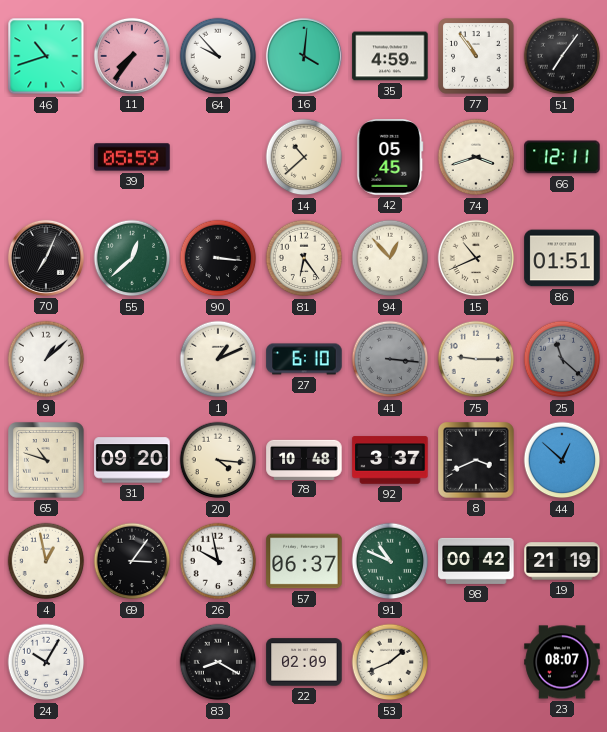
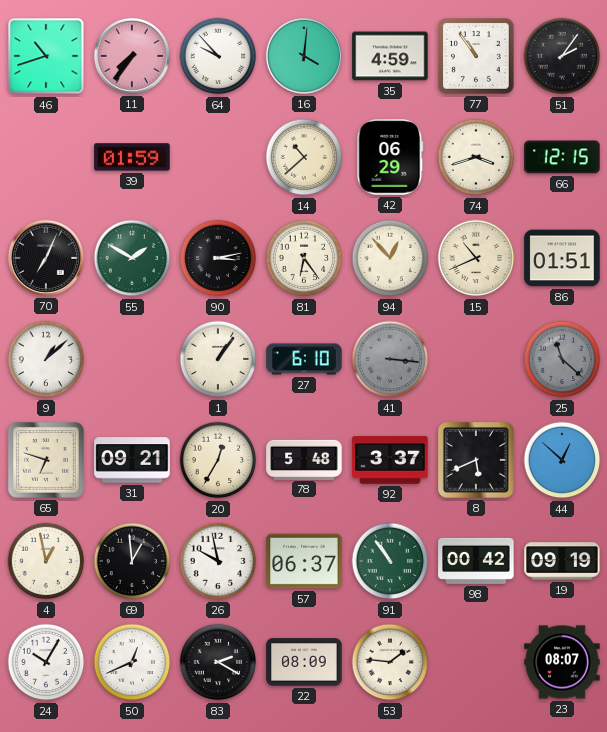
51: 7:06 -> 2:06 (562, 56)
39: 05:59 -> 01:59 (132, 157)
42: 05:45 -> 06:29 (390, 157)
66: 12:11 -> 12:15 (562, 157)
55: 12:38 -> 1:50 (132, 258)
90: 3:16 -> 3:13 (218, 258)
1: 1:11 -> 1:06 (218, 359)
75: 9:15 -> none (476, 359)
65: 10:48 -> 6:48 (47, 461)
31: 09:20 -> 09:21 (132, 460)
20: 4:16 -> 12:35 (218, 460)
78: 10:48 -> 5:48 (304, 459)
8: 3:41 -> 5:41 (477, 461)
69: 3:06 -> 12:59 (132, 561)
91: 10:49 -> 10:54 (390, 561)
19: 21:19 -> 09:19 (562, 561)
50: none -> 12:41 (132, 662)
83: 8:20 -> 2:20 (218, 662)
22: 02:09 -> 08:09 (304, 662)
53: 1:41 -> 1:46 (390, 662)
